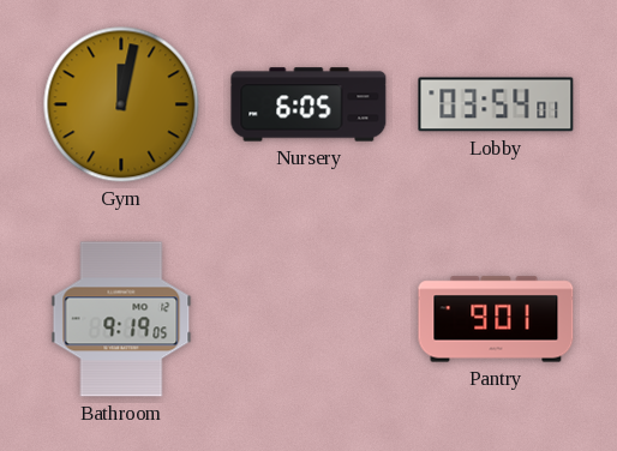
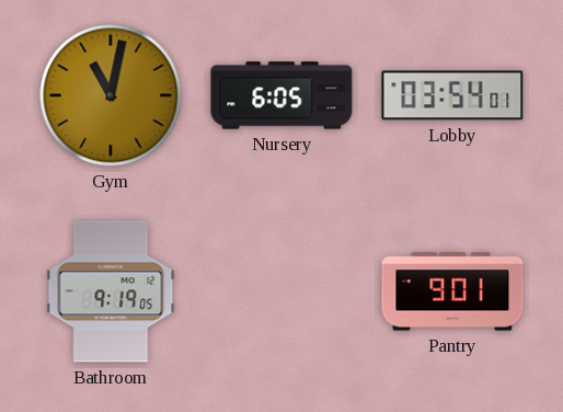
Gym: 12:02 -> 11:02 (111, 95)
